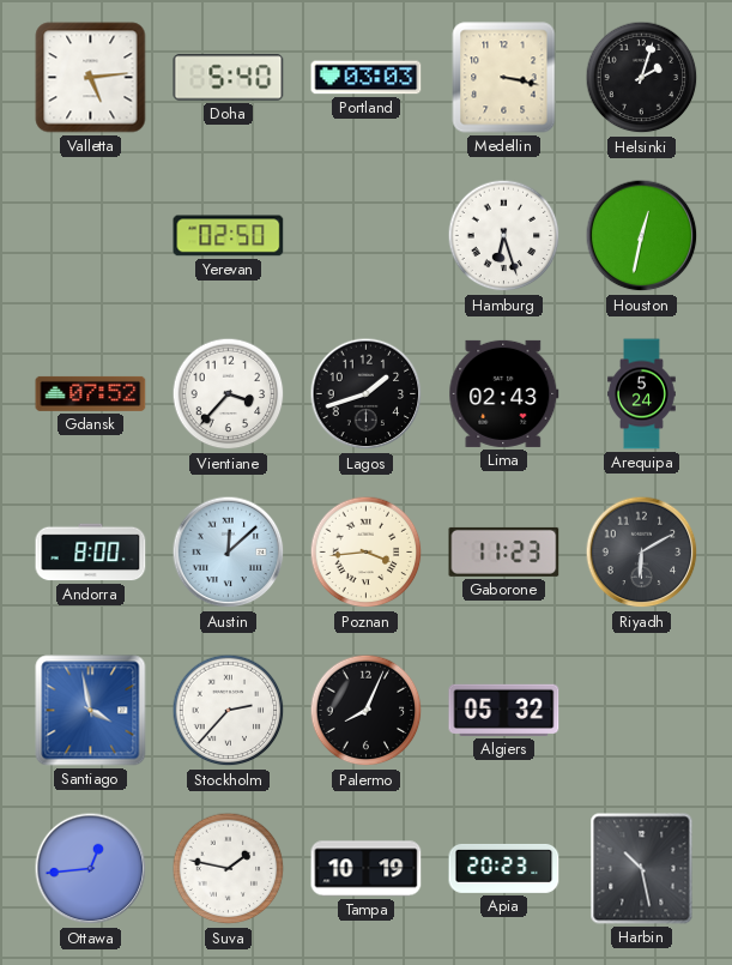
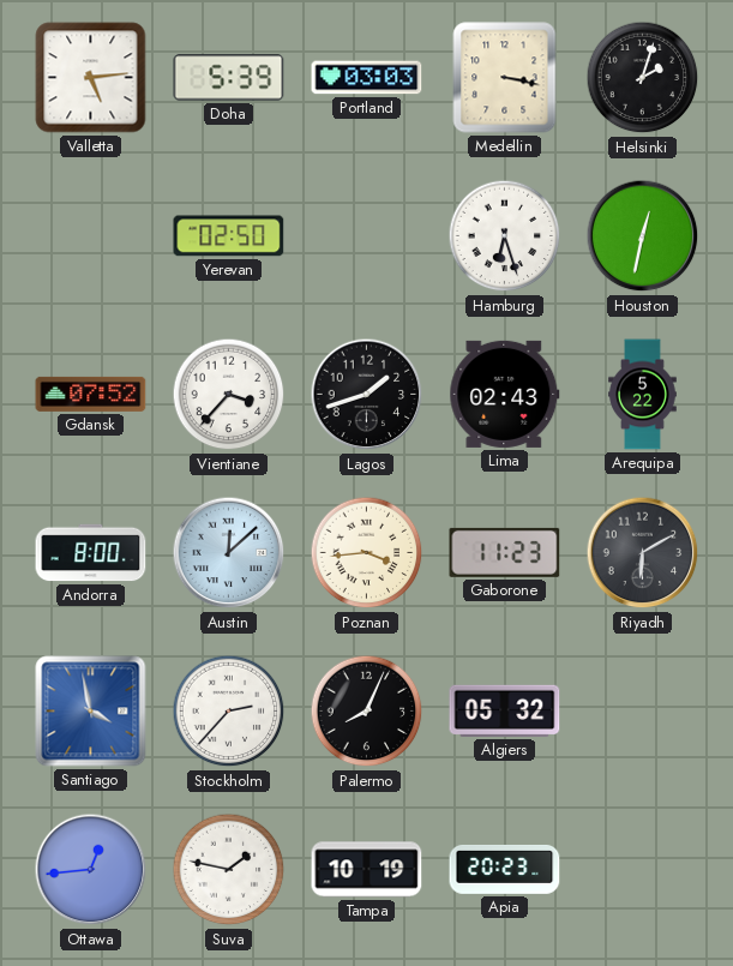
Doha: 5:40 -> 5:39 (229, 78)
Arequipa: 5:24 -> 5:22 (643, 395)
Harbin: 10:28 -> none (642, 869)
